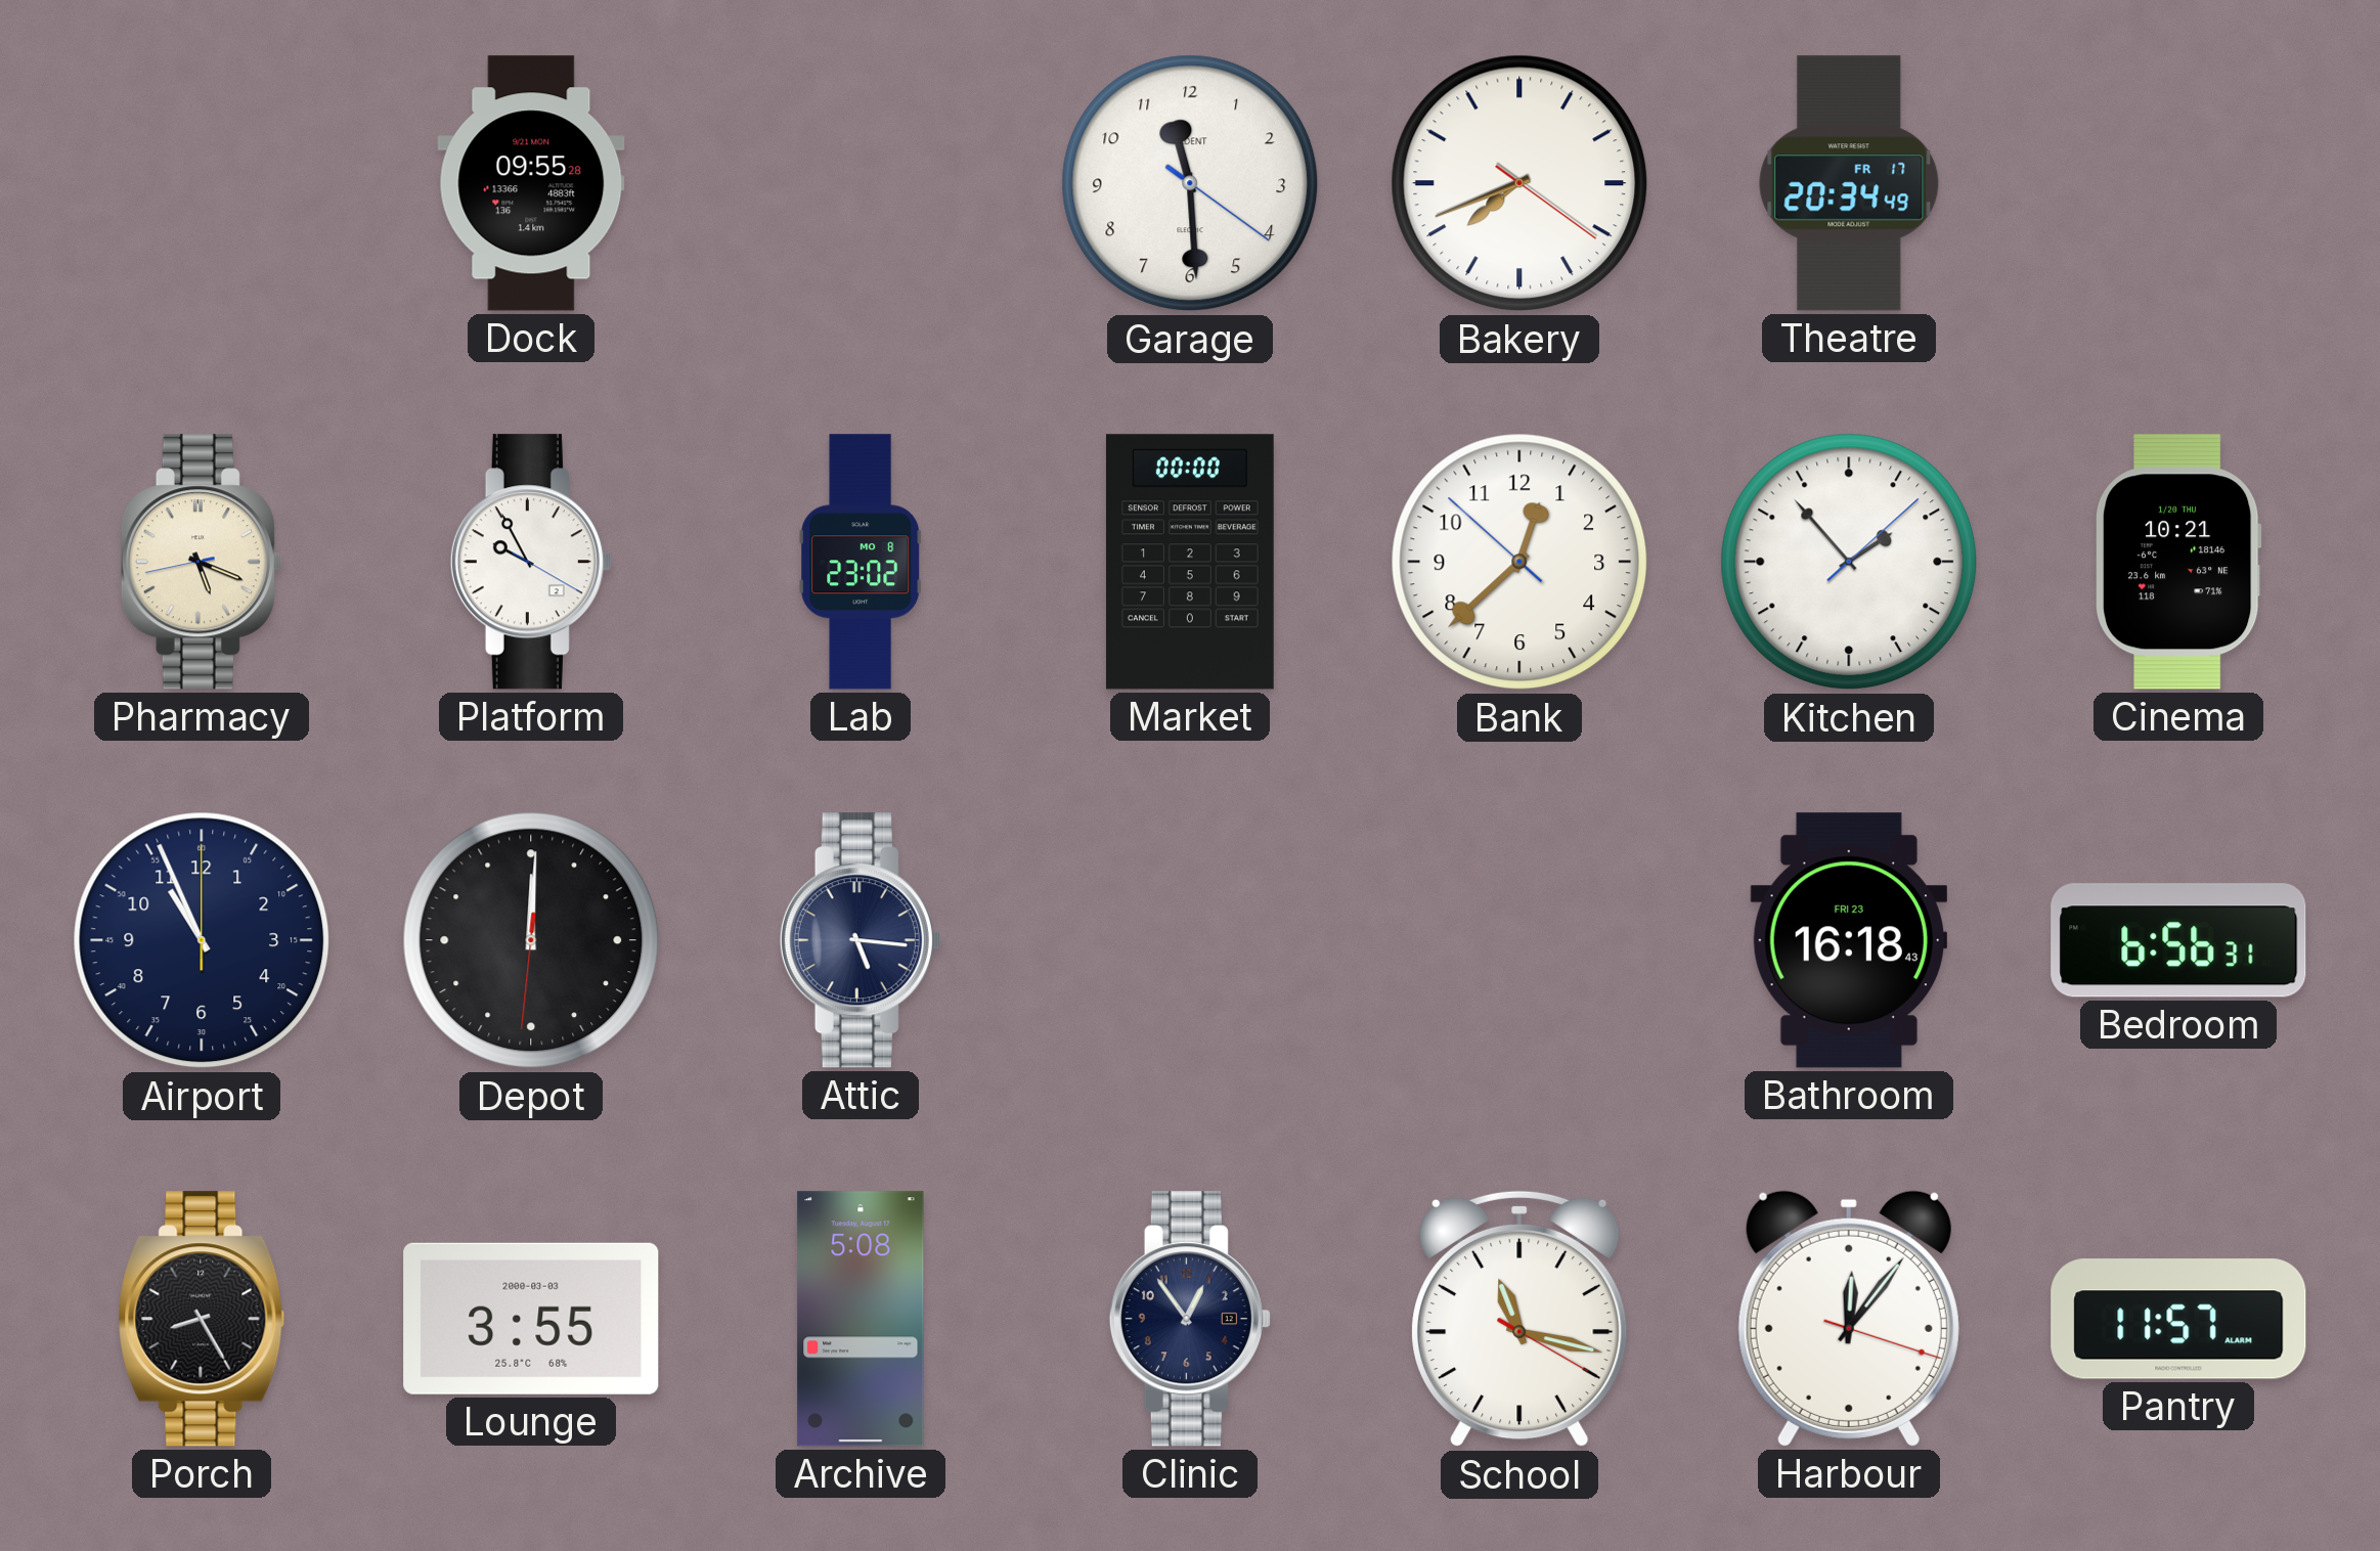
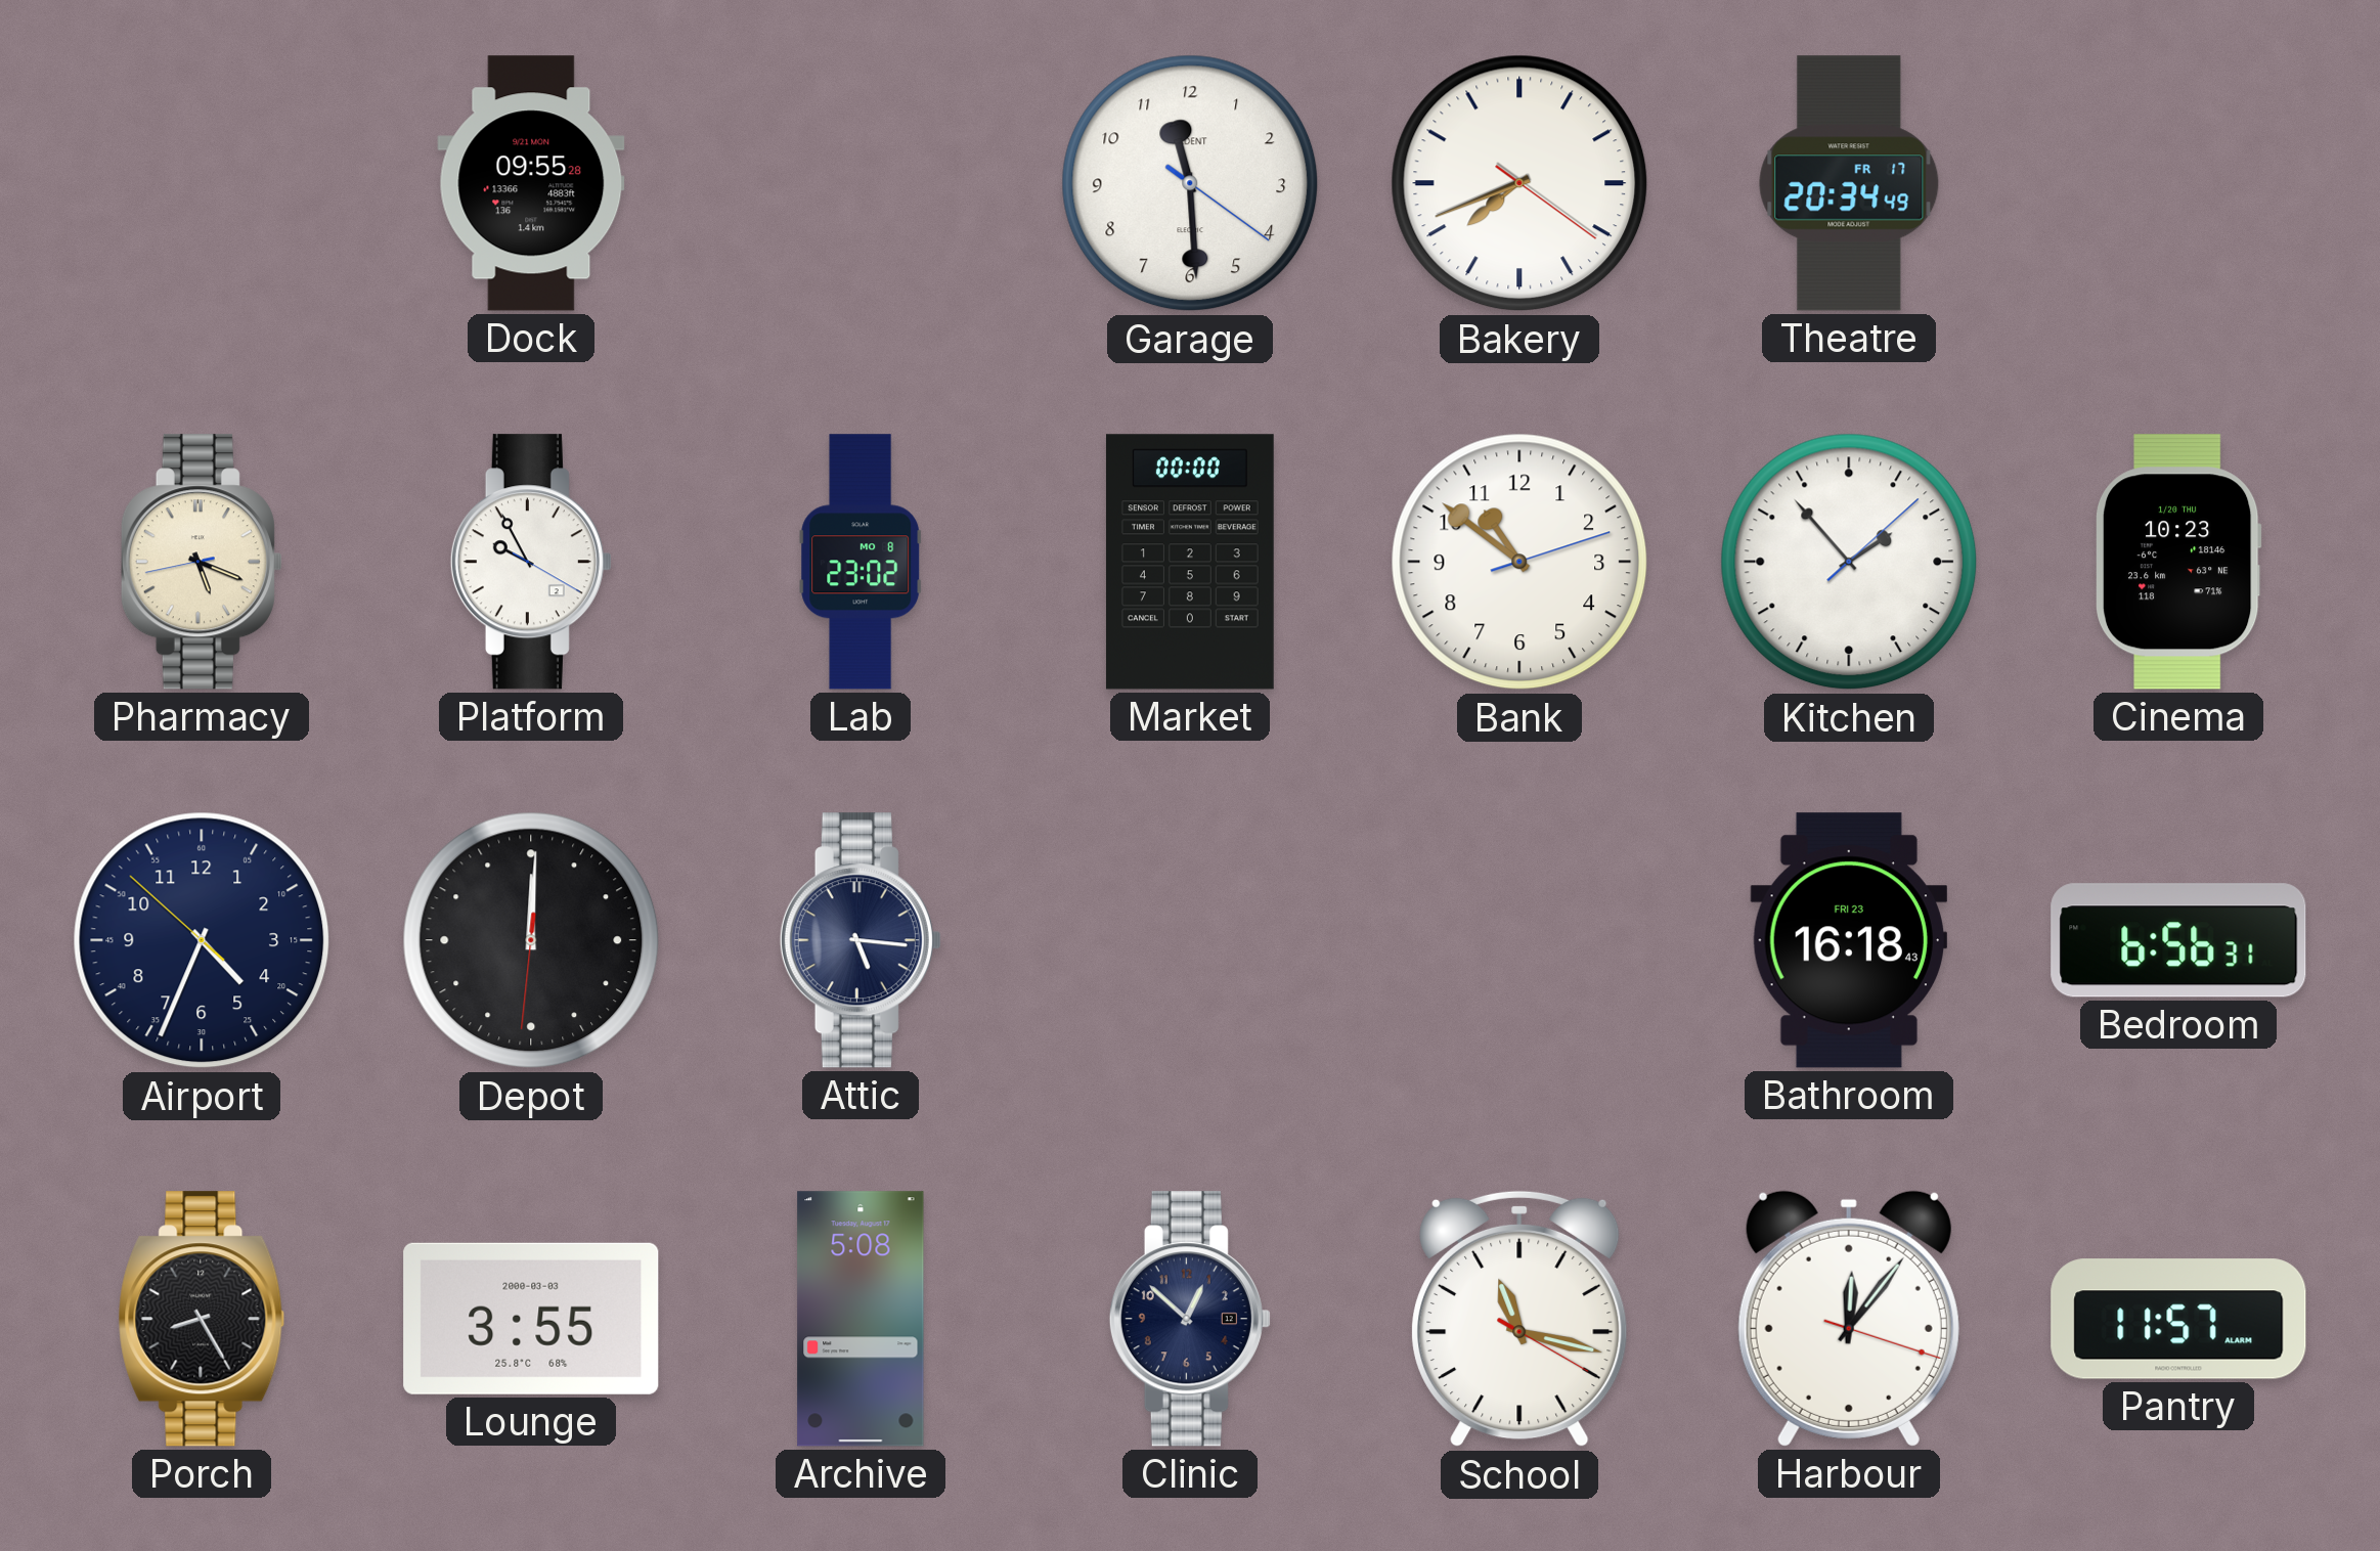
Bank: 12:37 -> 10:51 (1519, 562)
Cinema: 10:21 -> 10:23 (2179, 562)
Airport: 10:56 -> 4:33 (202, 940)
Clinic: 12:54 -> 12:52 (1190, 1319)
